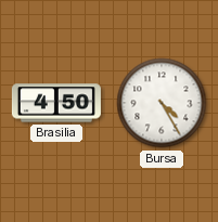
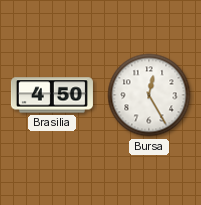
Bursa: 4:25 -> 12:25 (149, 95)
